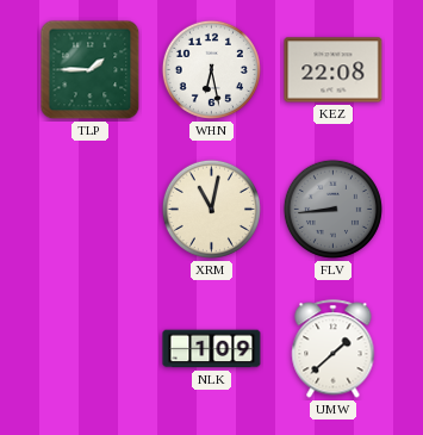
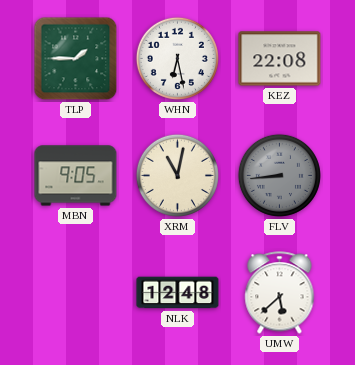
MBN: none -> 9:05 (76, 176)
NLK: 1:09 -> 12:48 (178, 293)
UMW: 1:38 -> 5:38 (280, 293)
